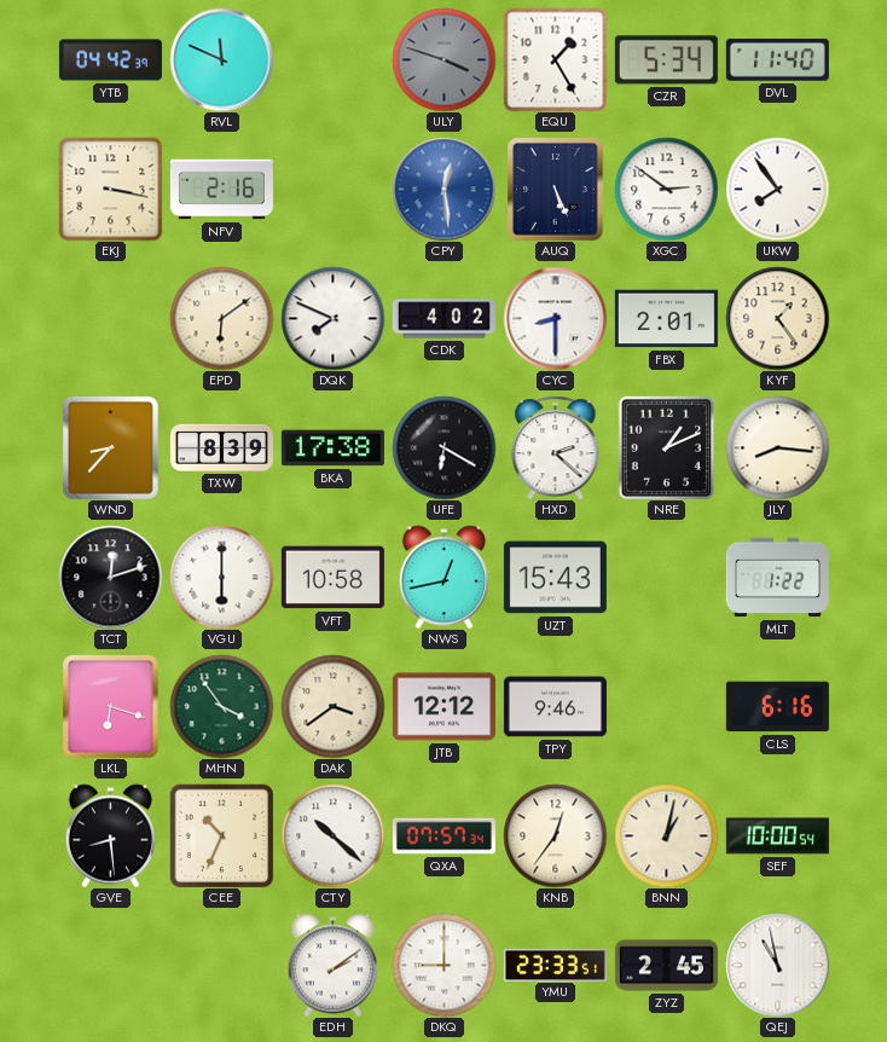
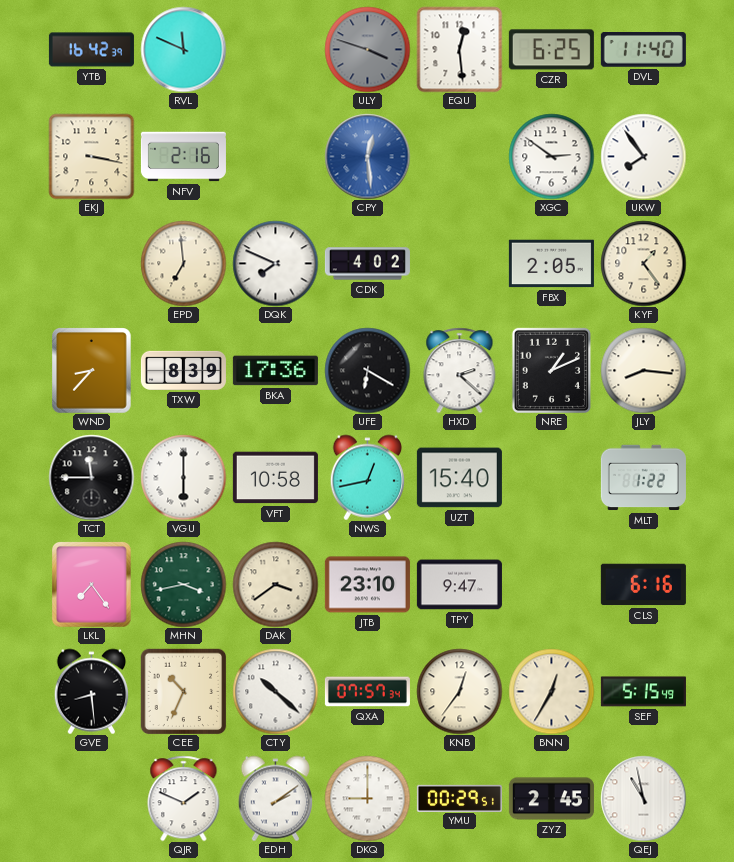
YTB: 04:42 -> 16:42 (91, 50)
EQU: 1:25 -> 12:29 (459, 49)
CZR: 5:34 -> 6:25 (551, 50)
AUQ: 5:26 -> none (556, 190)
EPD: 6:09 -> 6:59 (183, 263)
CYC: 8:30 -> none (555, 318)
FBX: 2:01 -> 2:05 (551, 264)
BKA: 17:38 -> 17:36 (275, 371)
TCT: 12:12 -> 11:45 (91, 477)
UZT: 15:43 -> 15:40 (459, 478)
LKL: 6:18 -> 7:24 (92, 585)
MHN: 3:54 -> 3:43 (183, 584)
JTB: 12:12 -> 23:10 (367, 585)
TPY: 9:46 -> 9:47 (459, 585)
BNN: 1:02 -> 12:35 (551, 691)
SEF: 10:00 -> 5:15 (643, 692)
QJR: none -> 1:49 (184, 798)
YMU: 23:33 -> 00:29 (459, 798)
